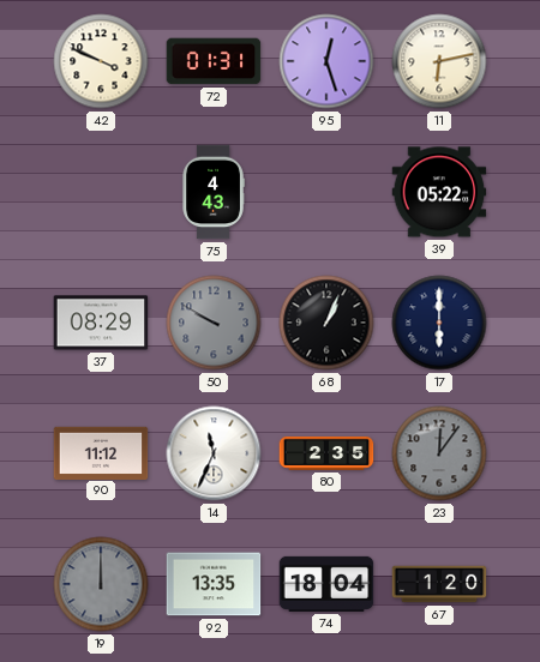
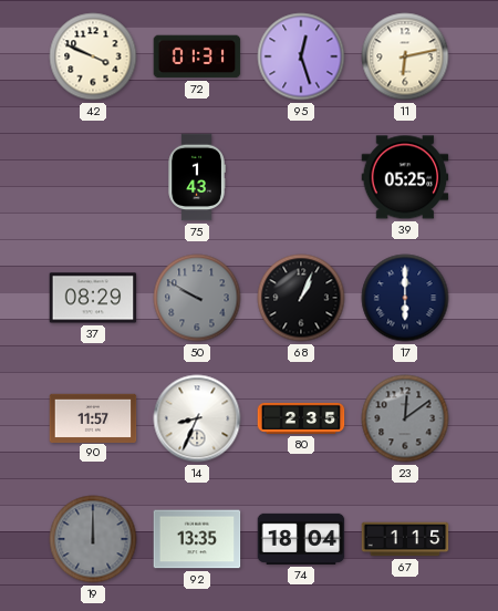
75: 4:43 -> 1:43 (197, 177)
39: 05:22 -> 05:25 (405, 177)
90: 11:12 -> 11:57 (93, 417)
14: 11:34 -> 8:34 (197, 418)
23: 12:06 -> 12:09 (405, 418)
67: 1:20 -> 1:15 (405, 539)
